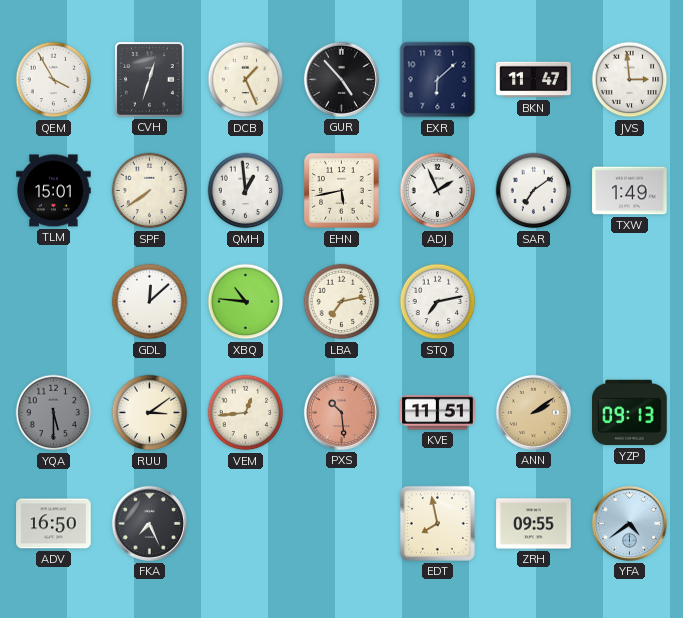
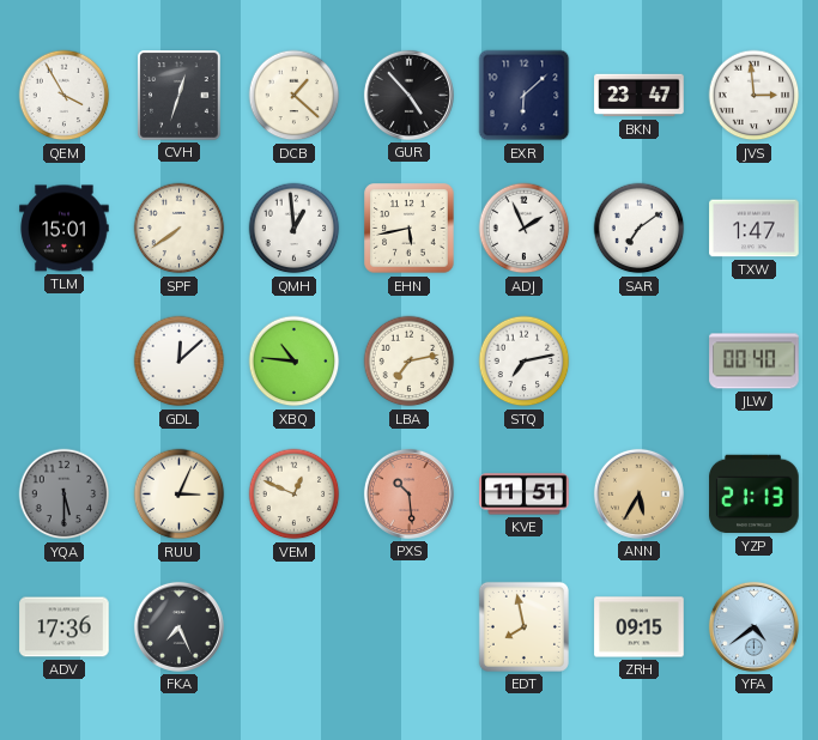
DCB: 1:26 -> 1:22 (295, 96)
BKN: 11:47 -> 23:47 (640, 96)
TXW: 1:49 -> 1:47 (755, 229)
JLW: none -> 00:40 (755, 362)
RUU: 3:09 -> 3:04 (180, 495)
VEM: 12:44 -> 12:49 (295, 495)
ANN: 2:09 -> 5:35 (638, 493)
YZP: 09:13 -> 21:13 (755, 495)
ADV: 16:50 -> 17:36 (65, 627)
ZRH: 09:55 -> 09:15 (640, 627)
